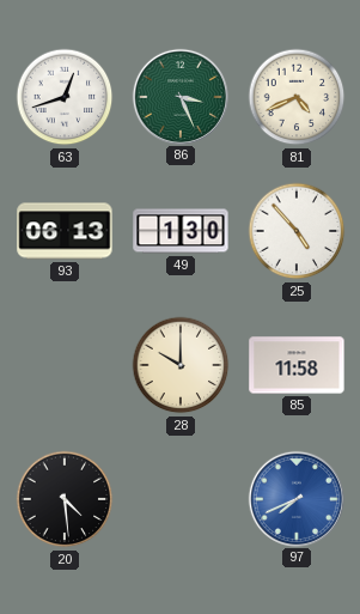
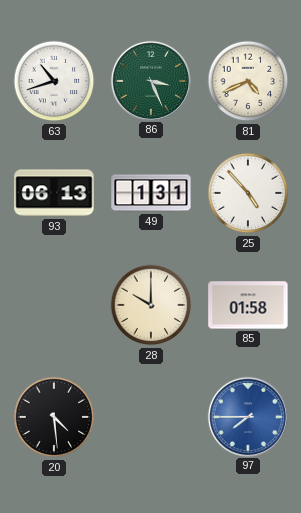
63: 12:42 -> 10:42 (54, 81)
49: 1:30 -> 1:31 (151, 193)
85: 11:58 -> 01:58 (248, 305)
97: 7:41 -> 7:45 (247, 416)
